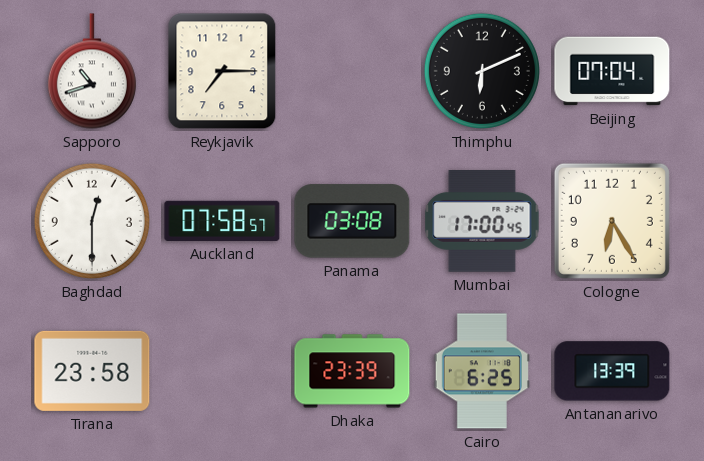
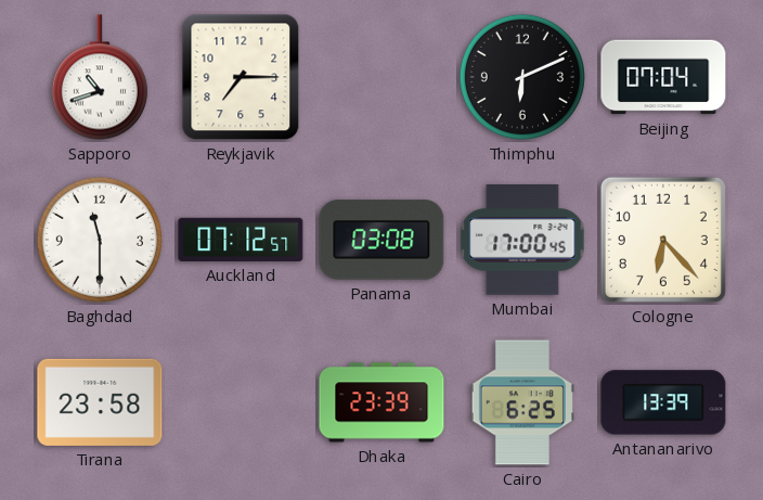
Baghdad: 12:30 -> 11:30 (100, 240)
Auckland: 07:58 -> 07:12 (241, 240)
Cologne: 6:25 -> 6:23 (663, 240)
